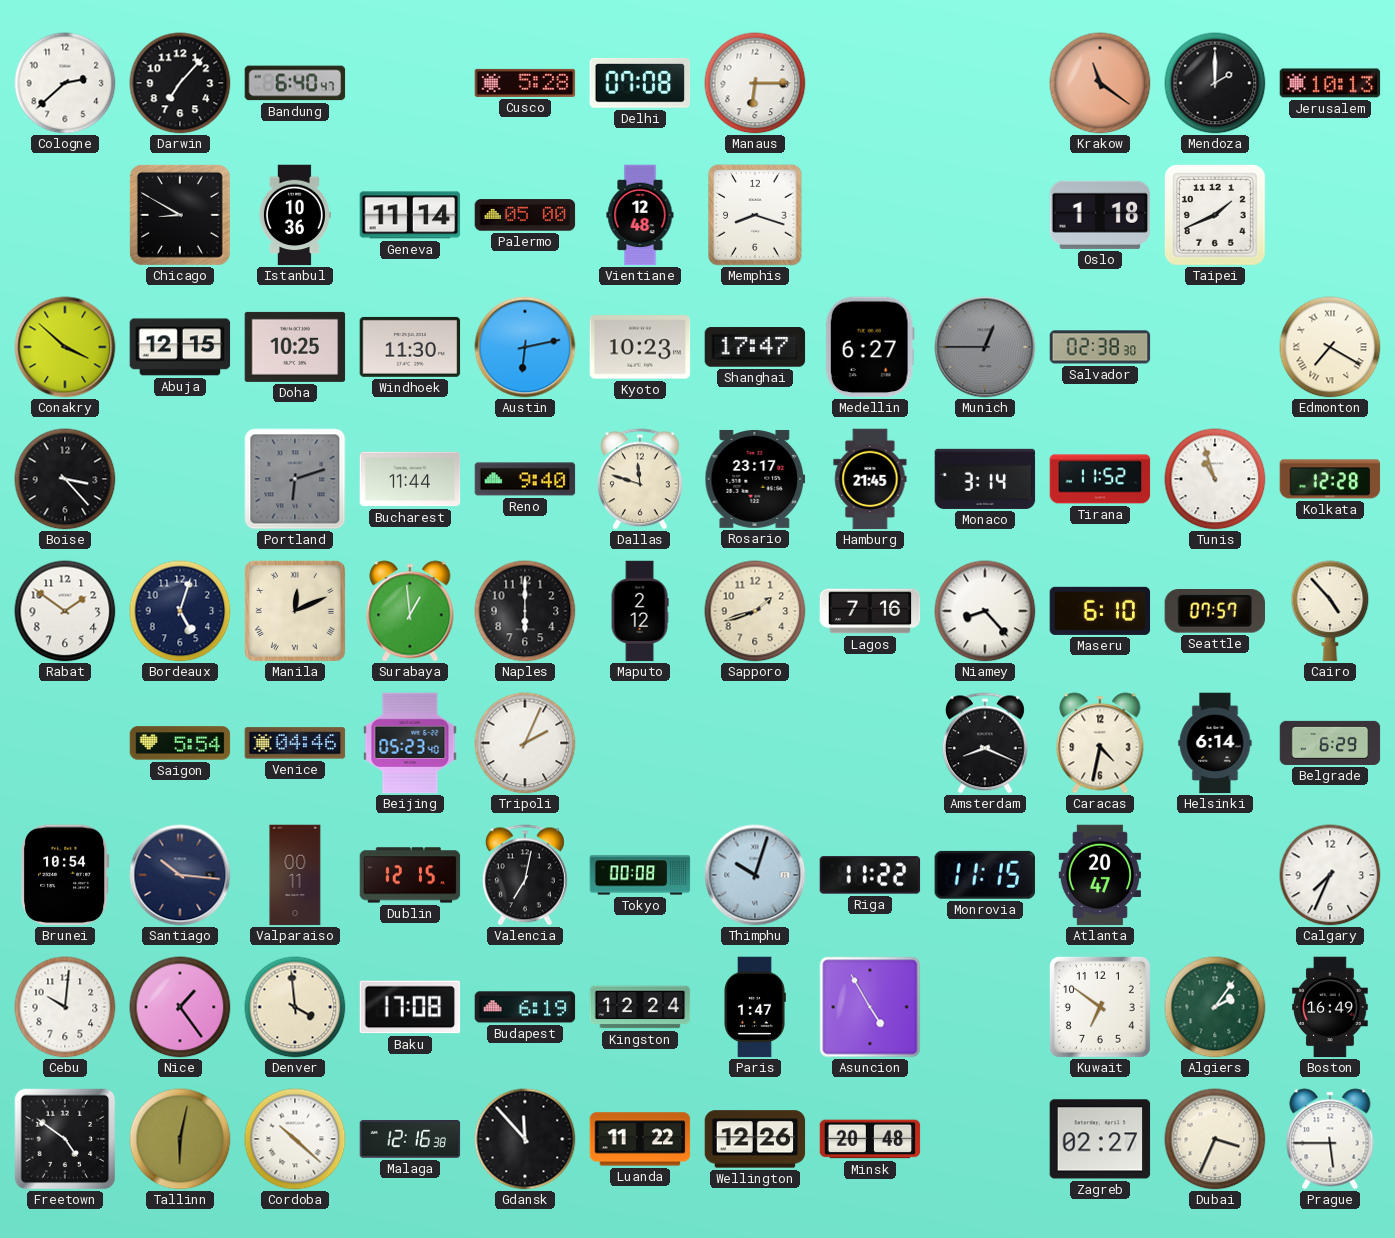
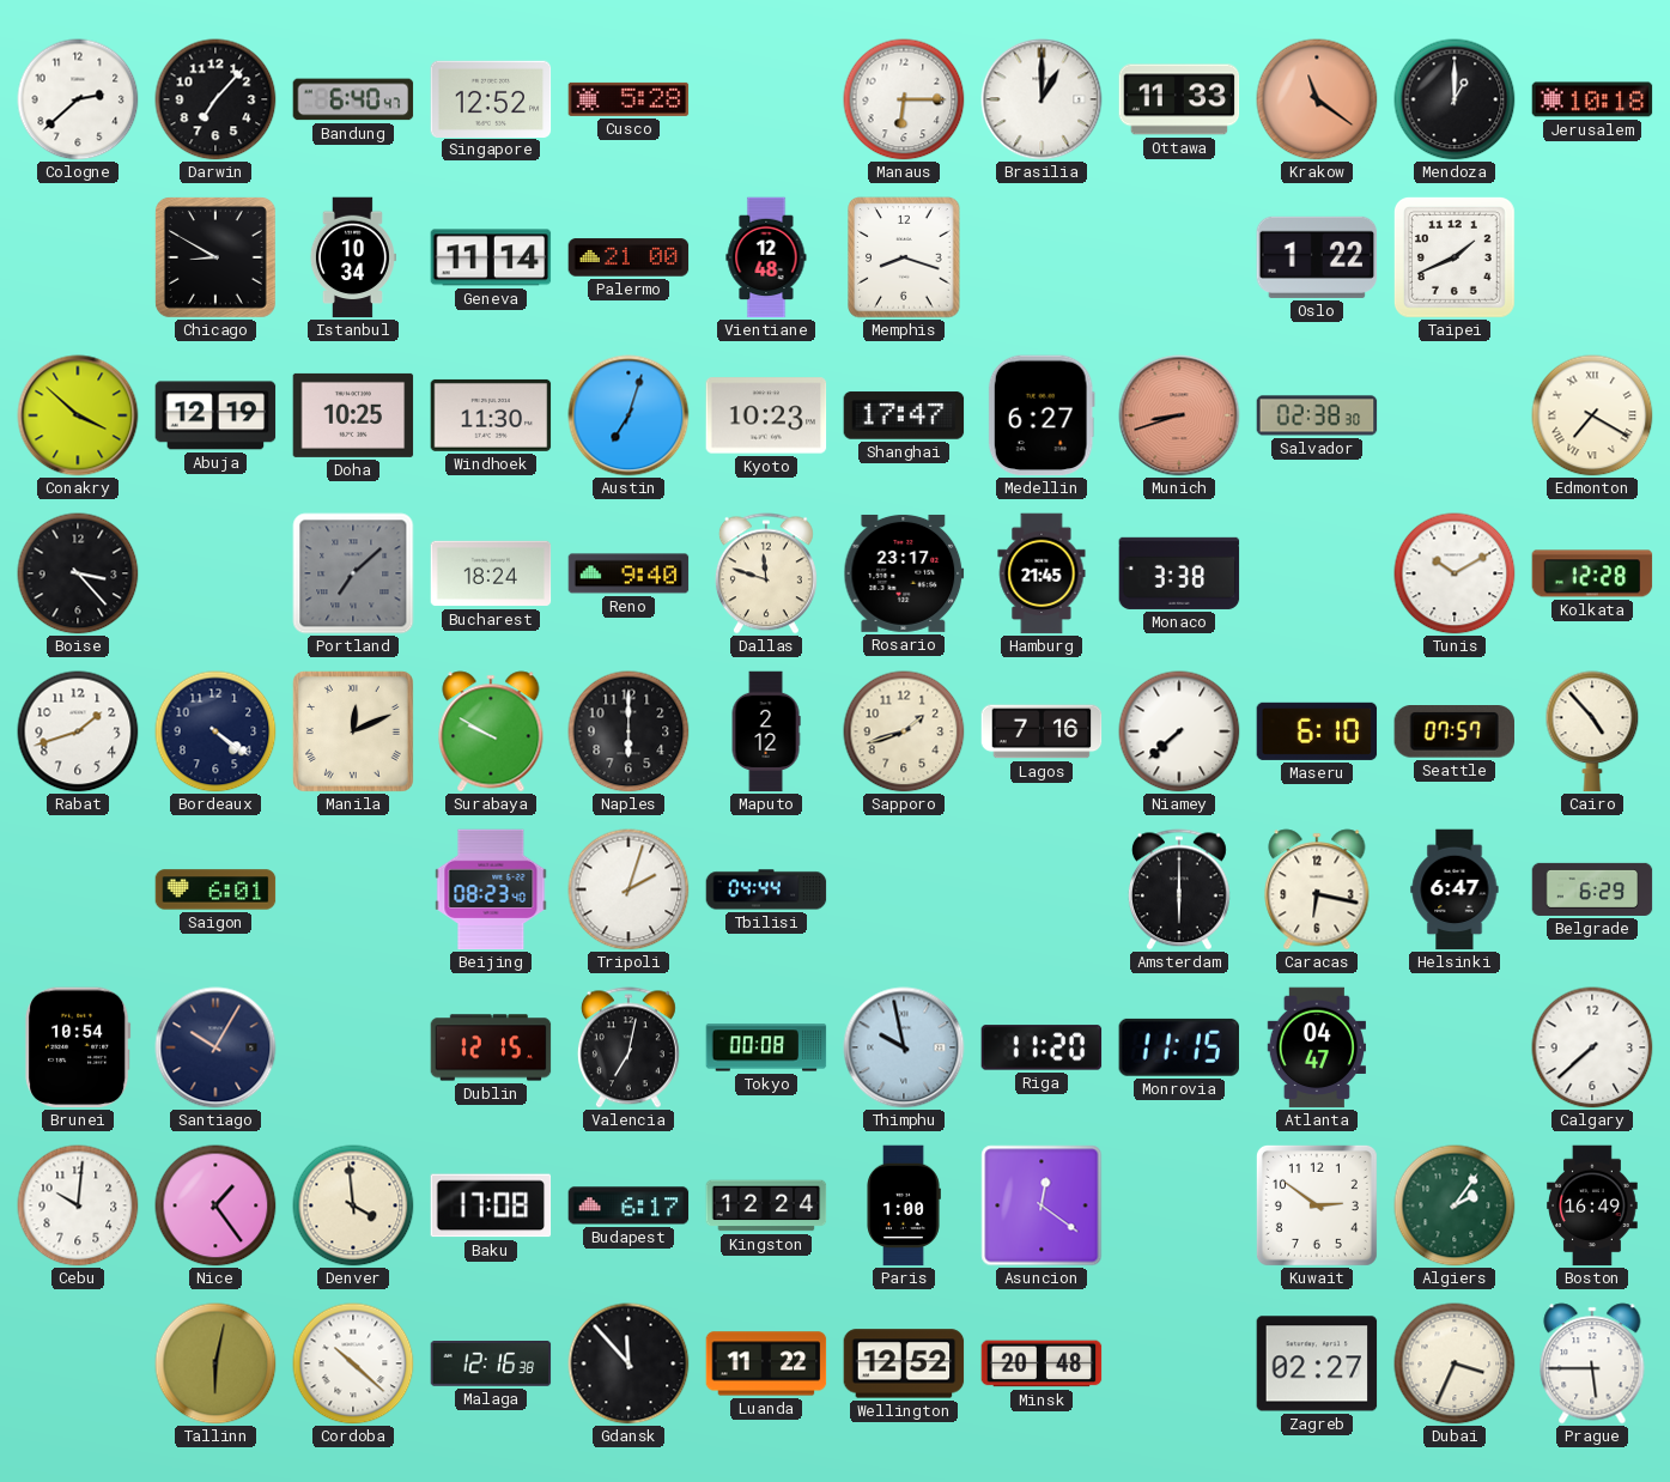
Singapore: none -> 12:52 (491, 98)
Delhi: 07:08 -> none (640, 84)
Brasilia: none -> 1:00 (1042, 99)
Ottawa: none -> 11:33 (1179, 99)
Mendoza: 2:00 -> 1:00 (1455, 99)
Jerusalem: 10:13 -> 10:18 (1592, 99)
Istanbul: 10:36 -> 10:34 (352, 257)
Palermo: 05:00 -> 21:00 (628, 257)
Oslo: 1:18 -> 1:22 (1317, 257)
Abuja: 12:15 -> 12:19 (215, 415)
Austin: 6:13 -> 7:03 (628, 415)
Munich: 12:45 -> 8:42 (1179, 415)
Munich dial: grey -> salmon (1179, 415)
Portland: 6:12 -> 7:08 (353, 573)
Bucharest: 11:44 -> 18:24 (491, 573)
Monaco: 3:14 -> 3:38 (1179, 573)
Tirana: 11:52 -> none (1100, 479)
Tunis: 10:57 -> 10:10 (1455, 573)
Rabat: 1:51 -> 1:42 (78, 731)
Bordeaux: 5:03 -> 4:21 (215, 731)
Surabaya: 12:59 -> 9:50 (491, 731)
Niamey: 8:23 -> 7:38 (1179, 731)
Saigon: 5:54 -> 6:01 (215, 889)
Venice: 04:46 -> none (295, 743)
Beijing: 05:23 -> 08:23 (491, 889)
Tripoli: 2:04 -> 2:03 (628, 889)
Tbilisi: none -> 04:44 (766, 889)
Amsterdam: 8:19 -> 6:00 (1179, 889)
Caracas: 4:32 -> 6:17 (1317, 889)
Helsinki: 6:14 -> 6:47 (1455, 889)
Santiago: 10:16 -> 10:05 (215, 1047)
Valparaiso: 00:11 -> none (295, 875)
Thimphu: 10:03 -> 9:58 (904, 1047)
Riga: 11:22 -> 11:20 (1042, 1047)
Atlanta: 20:47 -> 04:47 (1316, 1047)
Calgary: 7:34 -> 7:38 (1592, 1047)
Budapest: 6:19 -> 6:17 (628, 1205)
Paris: 1:47 -> 1:00 (904, 1205)
Asuncion: 4:55 -> 12:21 (1042, 1205)
Kuwait: 6:51 -> 2:51 (1317, 1205)
Freetown: 4:51 -> none (65, 1139)
Wellington: 12:26 -> 12:52 (904, 1363)
